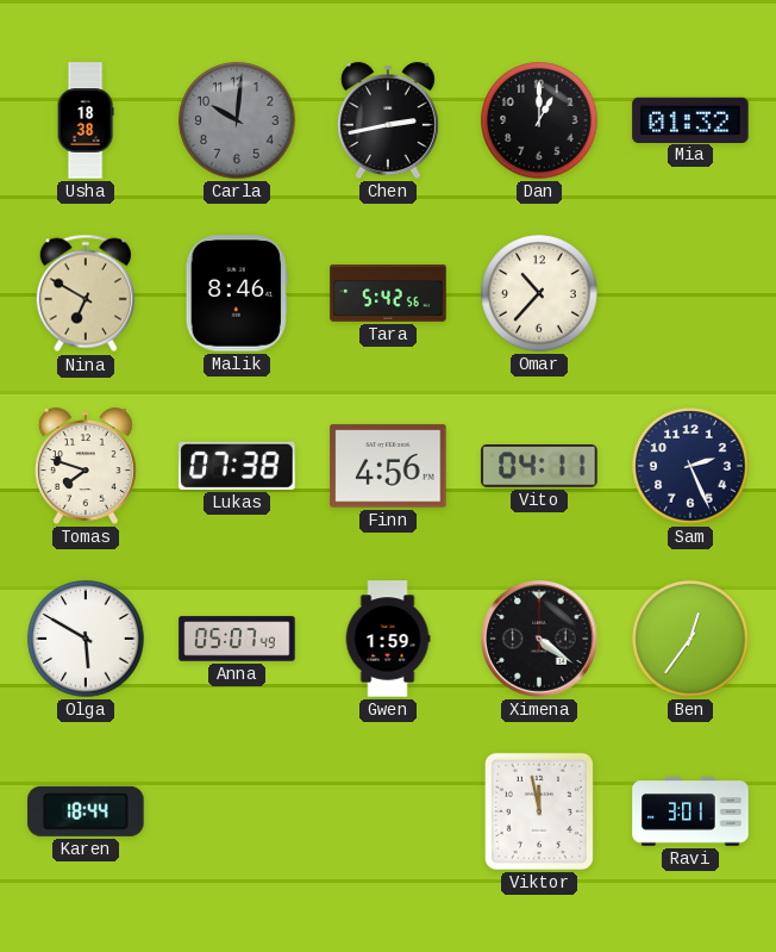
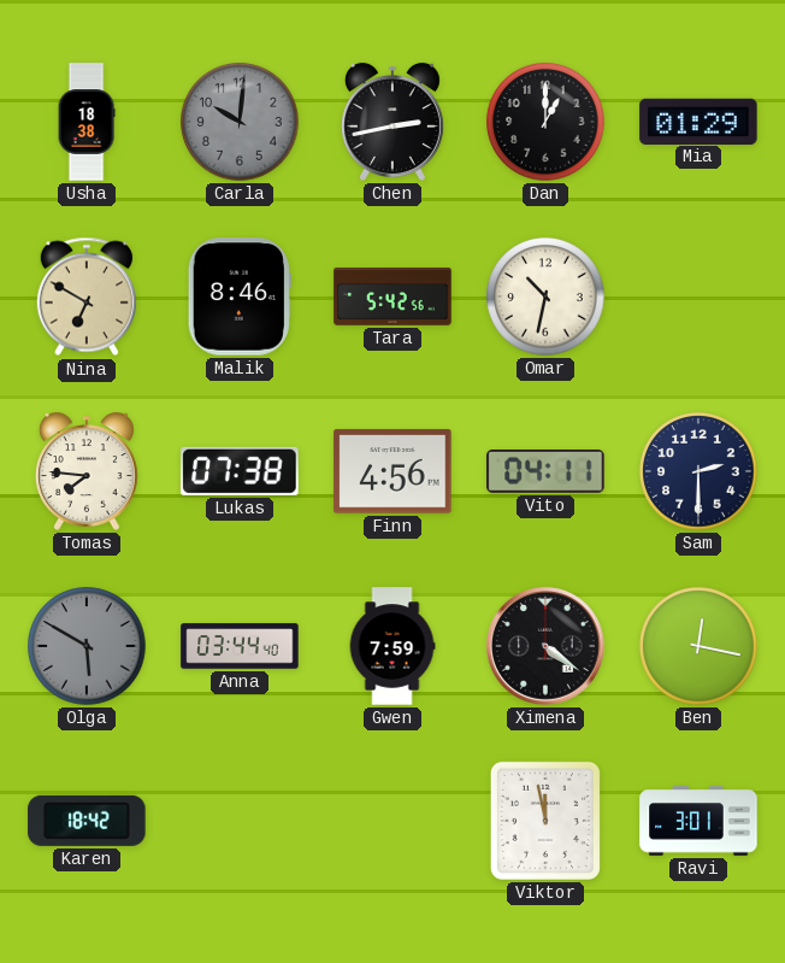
Mia: 01:32 -> 01:29 (698, 121)
Omar: 10:37 -> 10:32 (545, 296)
Tomas: 7:48 -> 7:46 (87, 471)
Sam: 2:26 -> 2:30 (698, 471)
Olga dial: white -> grey (87, 646)
Anna: 05:07 -> 03:44 (240, 646)
Gwen: 1:59 -> 7:59 (392, 646)
Ben: 12:36 -> 12:17 (698, 646)
Karen: 18:44 -> 18:42 (87, 821)
